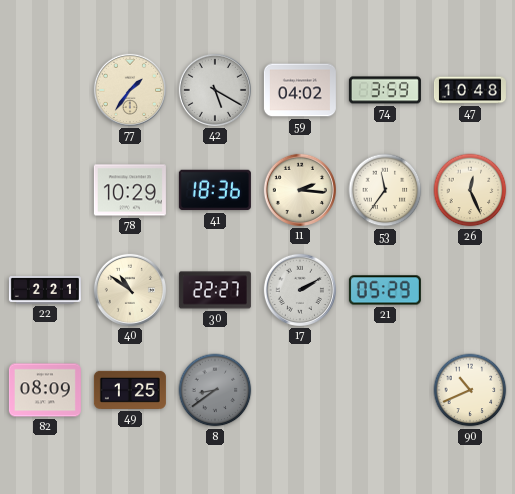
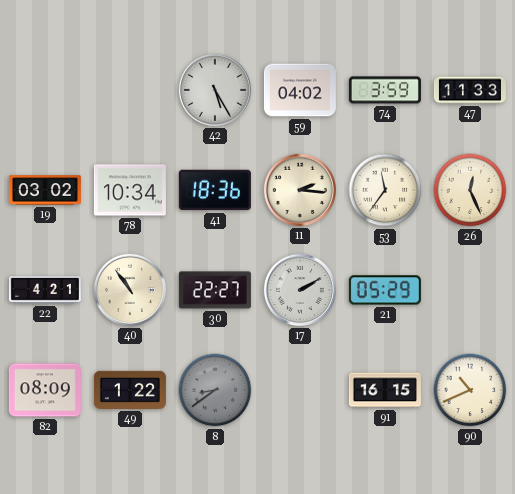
77: 1:36 -> none (130, 90)
42: 5:20 -> 5:25 (215, 90)
47: 10:48 -> 11:33 (470, 90)
19: none -> 03:02 (45, 190)
78: 10:29 -> 10:34 (130, 190)
22: 2:21 -> 4:21 (45, 290)
40: 10:51 -> 10:54 (130, 290)
49: 1:25 -> 1:22 (130, 390)
91: none -> 16:15 (385, 390)
